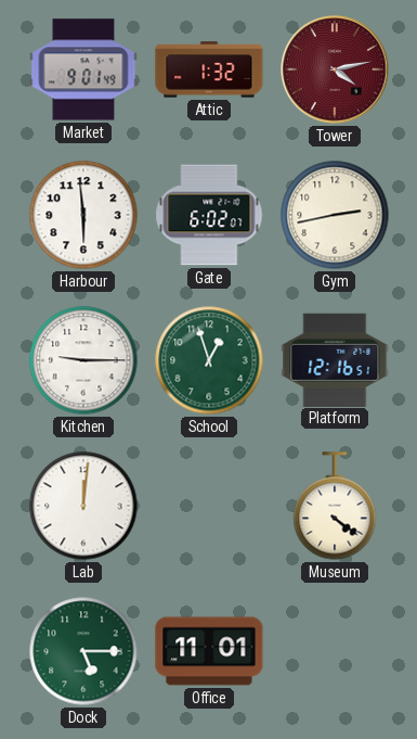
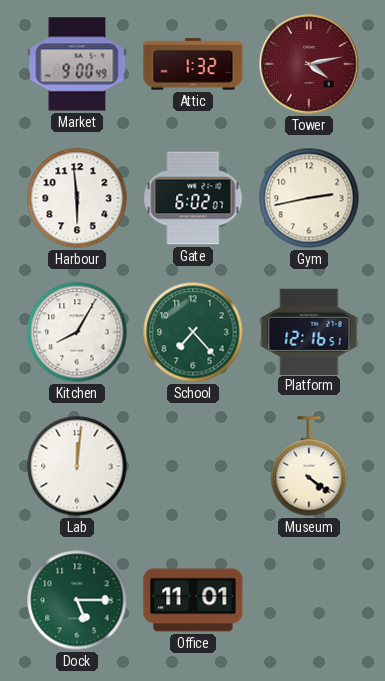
Market: 9:01 -> 9:00 (77, 64)
Kitchen: 9:15 -> 8:05 (77, 332)
School: 12:57 -> 7:23 (193, 332)
